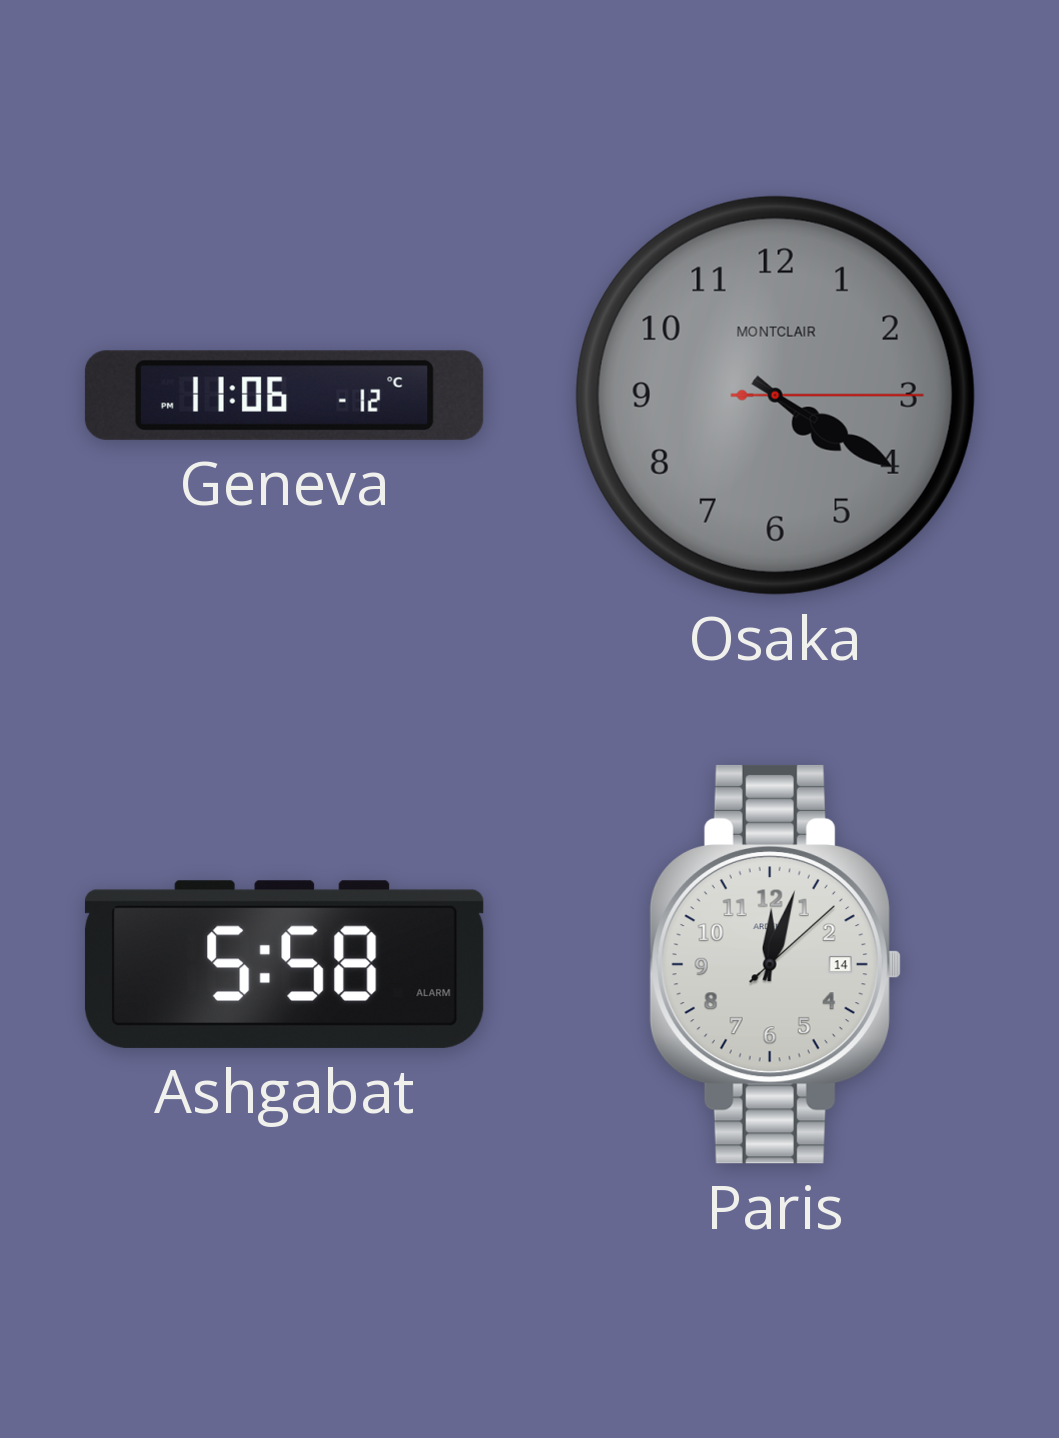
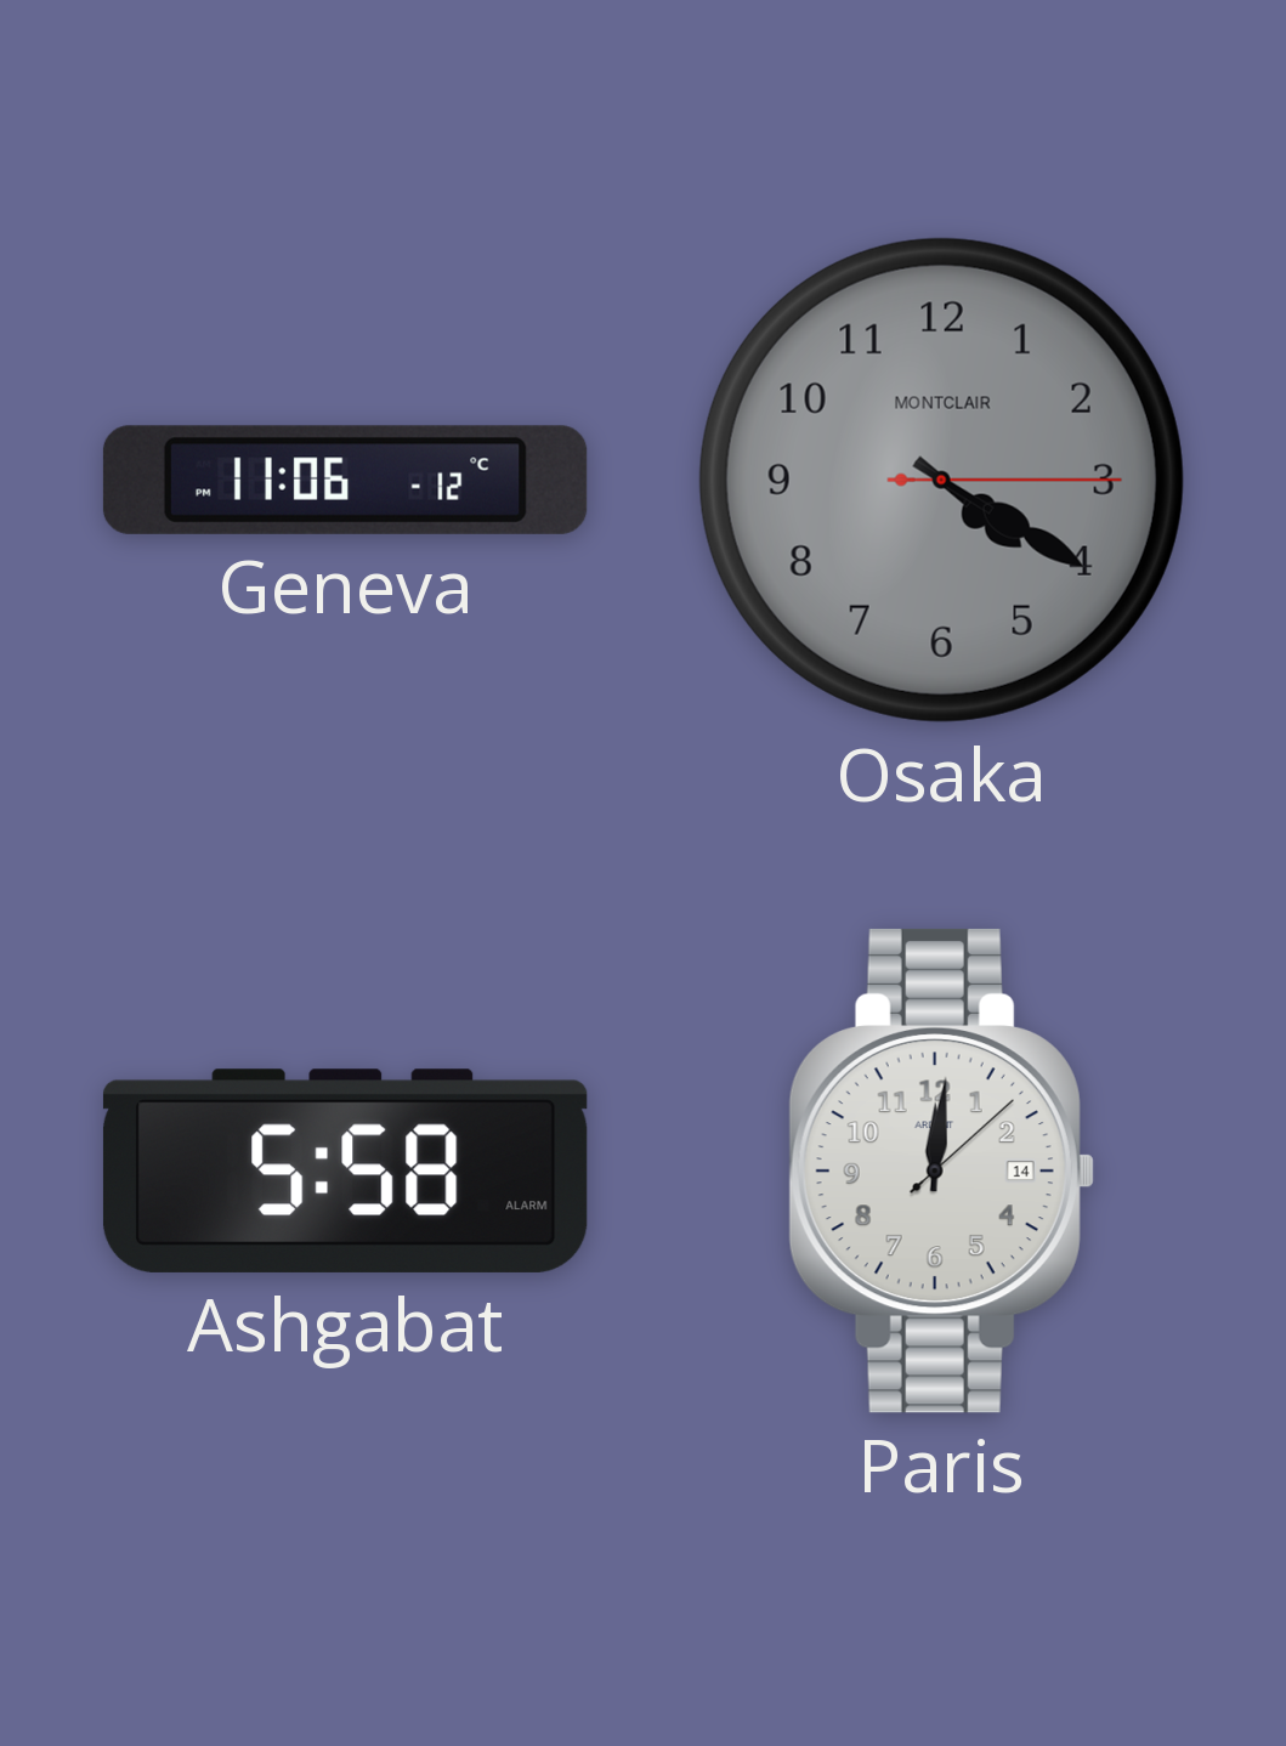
Paris: 12:03 -> 12:01 (941, 1170)
